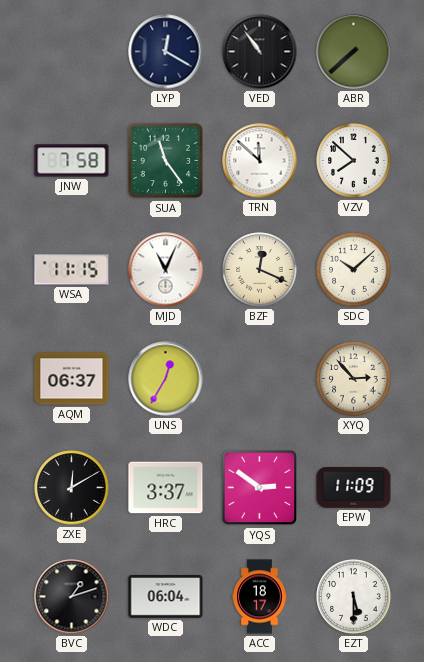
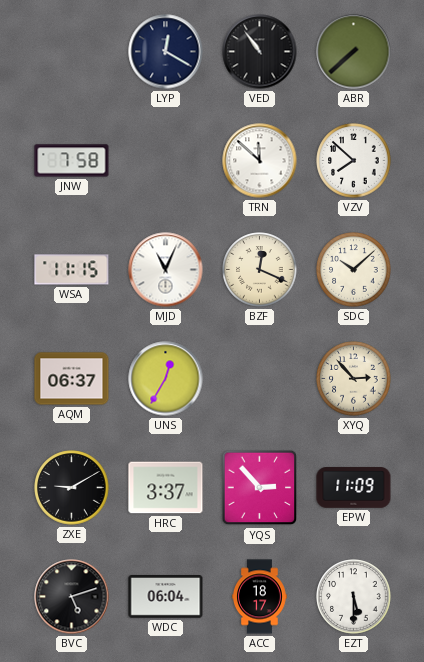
SUA: 11:24 -> none (166, 161)
ZXE: 12:10 -> 9:10 (72, 488)
YQS: 2:51 -> 2:53 (260, 488)
BVC: 1:12 -> 5:12 (72, 597)
